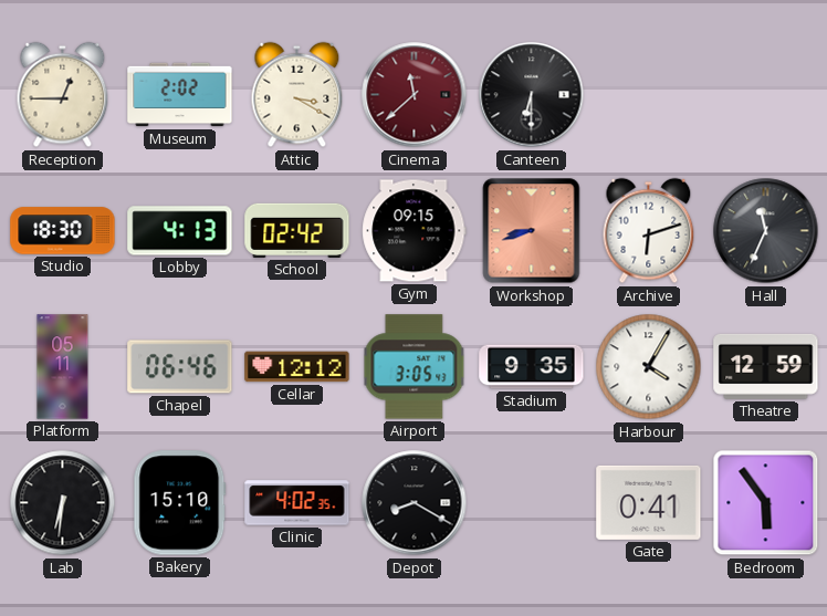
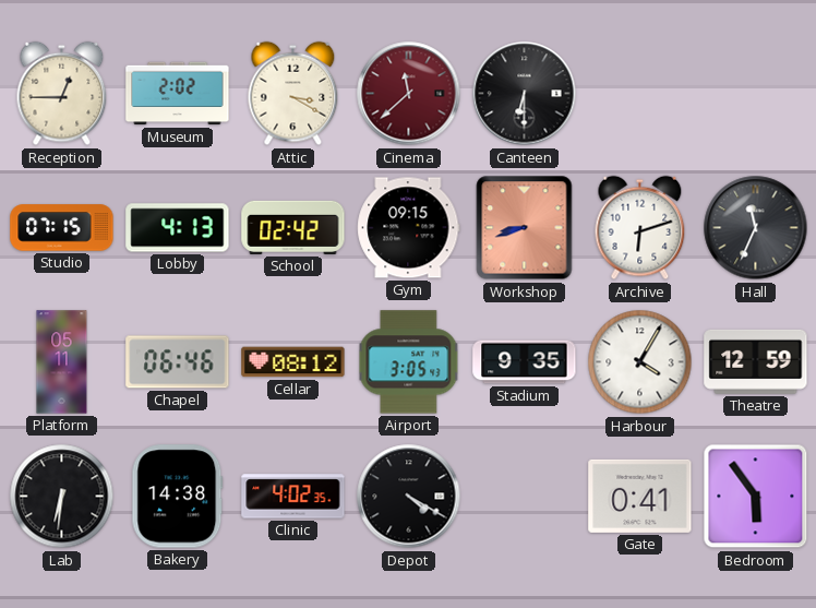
Studio: 18:30 -> 07:15 (62, 228)
Cellar: 12:12 -> 08:12 (293, 362)
Bakery: 15:10 -> 14:38 (178, 497)
Depot: 8:20 -> 4:20 (409, 497)
